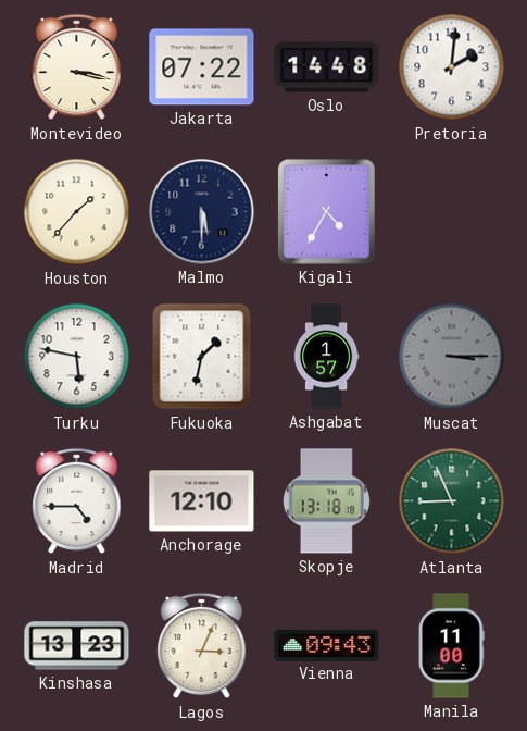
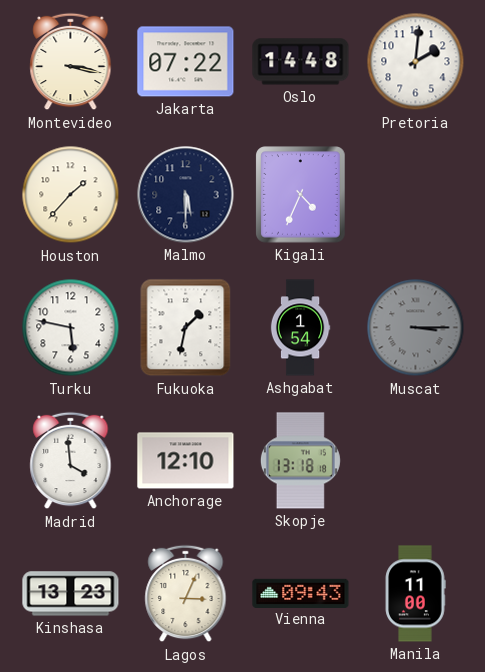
Kigali: 4:35 -> 4:34 (301, 195)
Ashgabat: 1:57 -> 1:54 (300, 328)
Madrid: 4:45 -> 3:59 (71, 461)
Atlanta: 8:56 -> none (452, 501)
